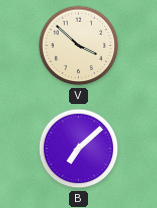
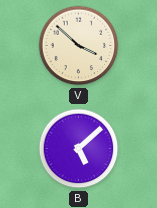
B: 7:08 -> 5:08 (79, 149)
